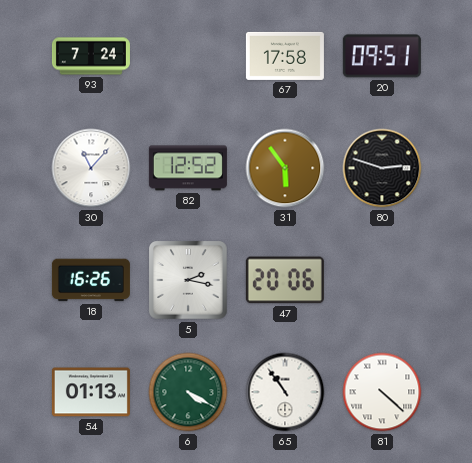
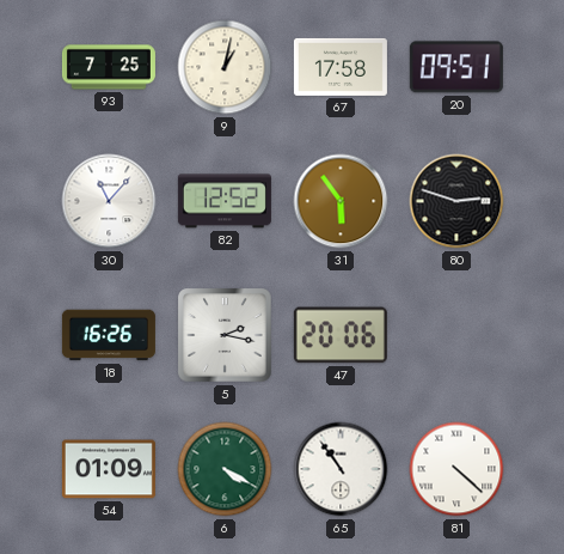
93: 7:24 -> 7:25 (109, 67)
9: none -> 1:02 (225, 67)
54: 01:13 -> 01:09 (109, 469)
